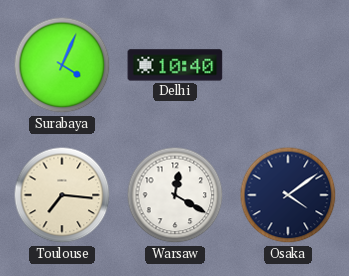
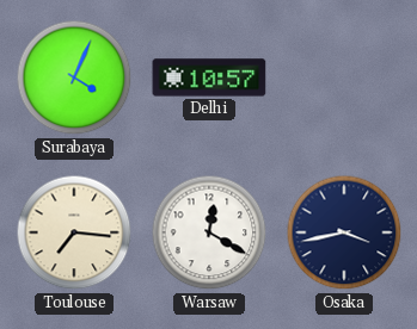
Delhi: 10:40 -> 10:57 (209, 77)
Osaka: 4:09 -> 3:43 (344, 232)
